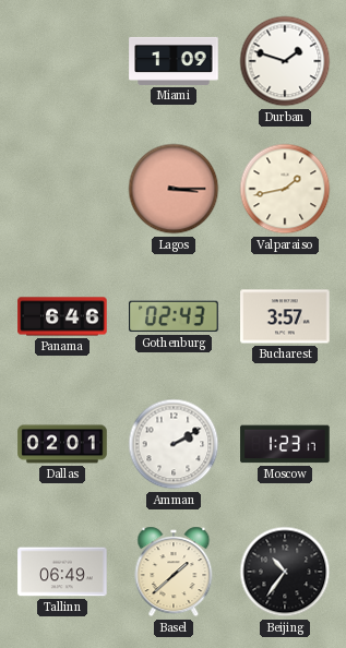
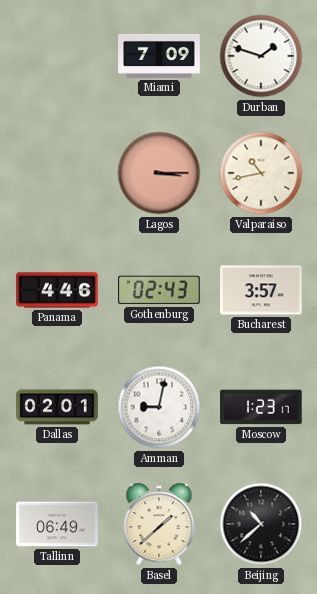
Miami: 1:09 -> 7:09 (159, 56)
Valparaiso: 1:43 -> 10:43 (261, 173)
Panama: 6:46 -> 4:46 (57, 290)
Amman: 2:10 -> 9:02 (159, 407)
Beijing: 10:36 -> 10:38 (261, 524)
